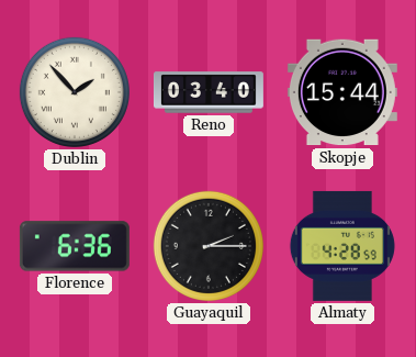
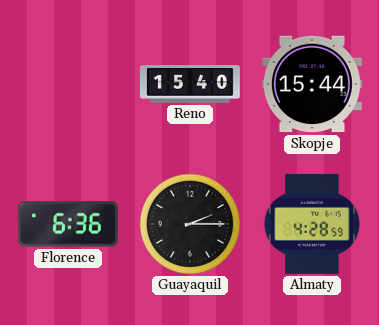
Dublin: 1:53 -> none (75, 92)
Reno: 03:40 -> 15:40 (190, 84)
